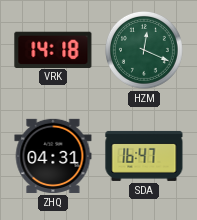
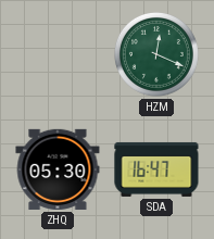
VRK: 14:18 -> none (53, 49)
ZHQ: 04:31 -> 05:30 (58, 169)
